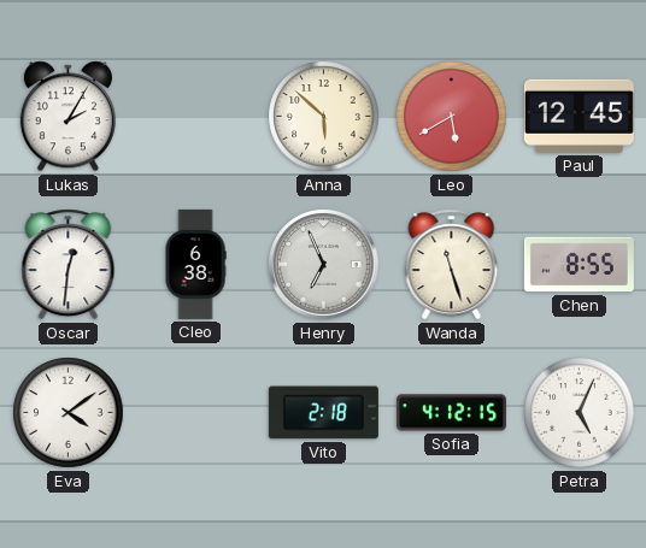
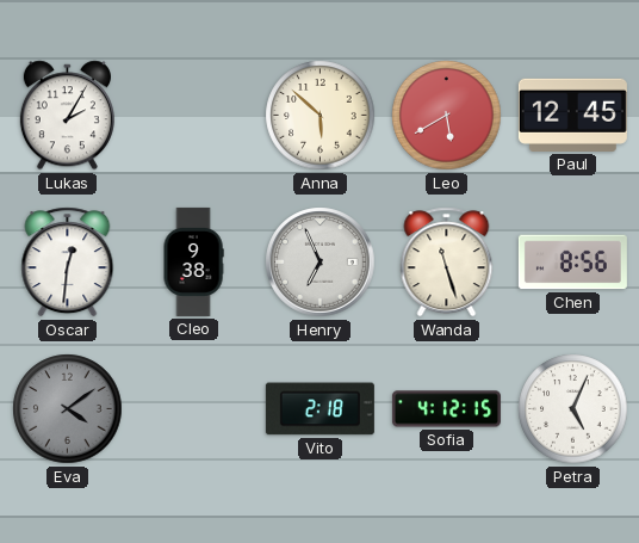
Cleo: 6:38 -> 9:38 (193, 261)
Chen: 8:55 -> 8:56 (572, 263)
Eva dial: white -> grey (68, 409)
